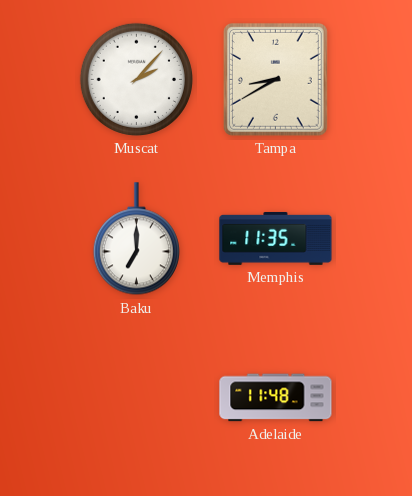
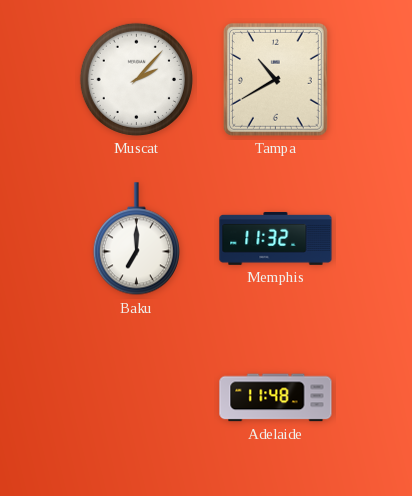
Tampa: 8:40 -> 10:40 (275, 79)
Memphis: 11:35 -> 11:32 (276, 238)
